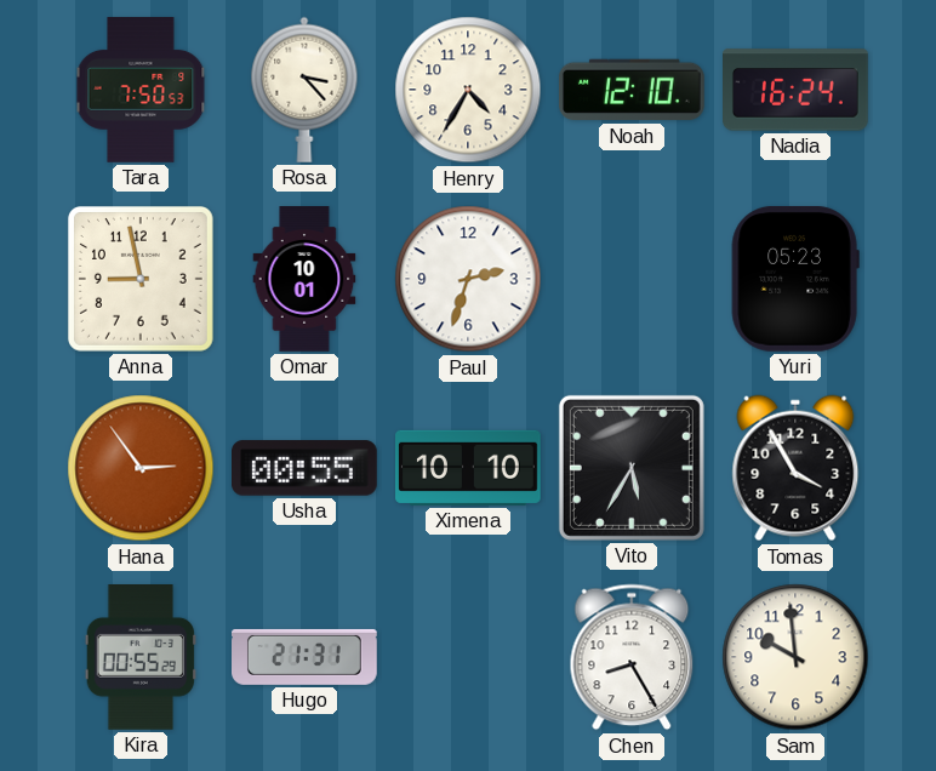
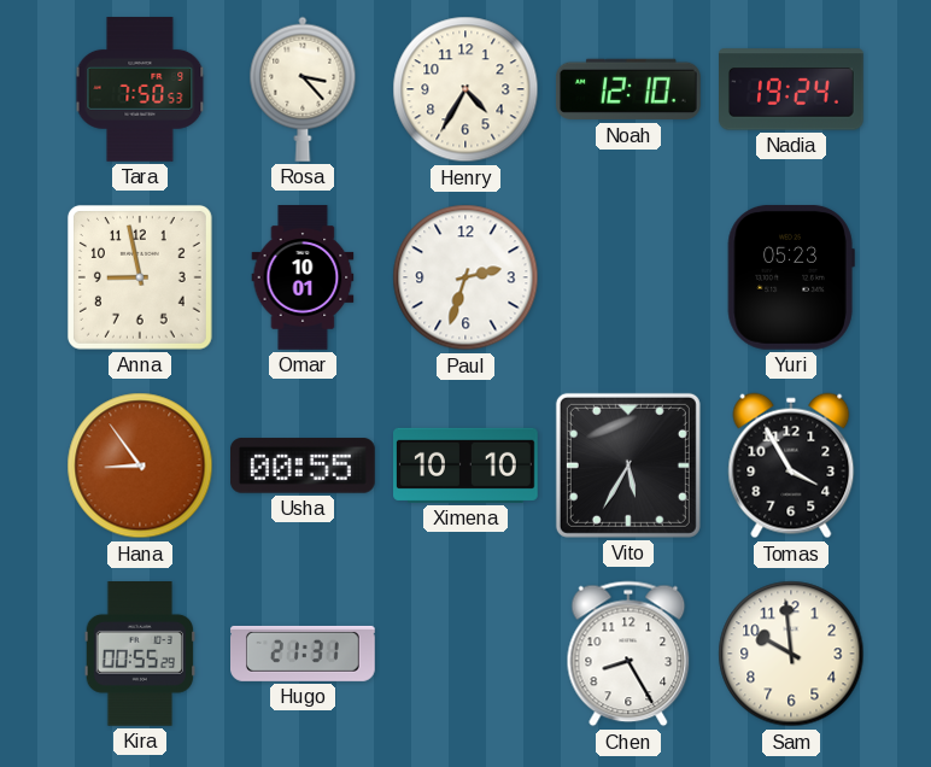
Nadia: 16:24 -> 19:24 (792, 89)
Hana: 2:54 -> 8:54 (140, 466)
